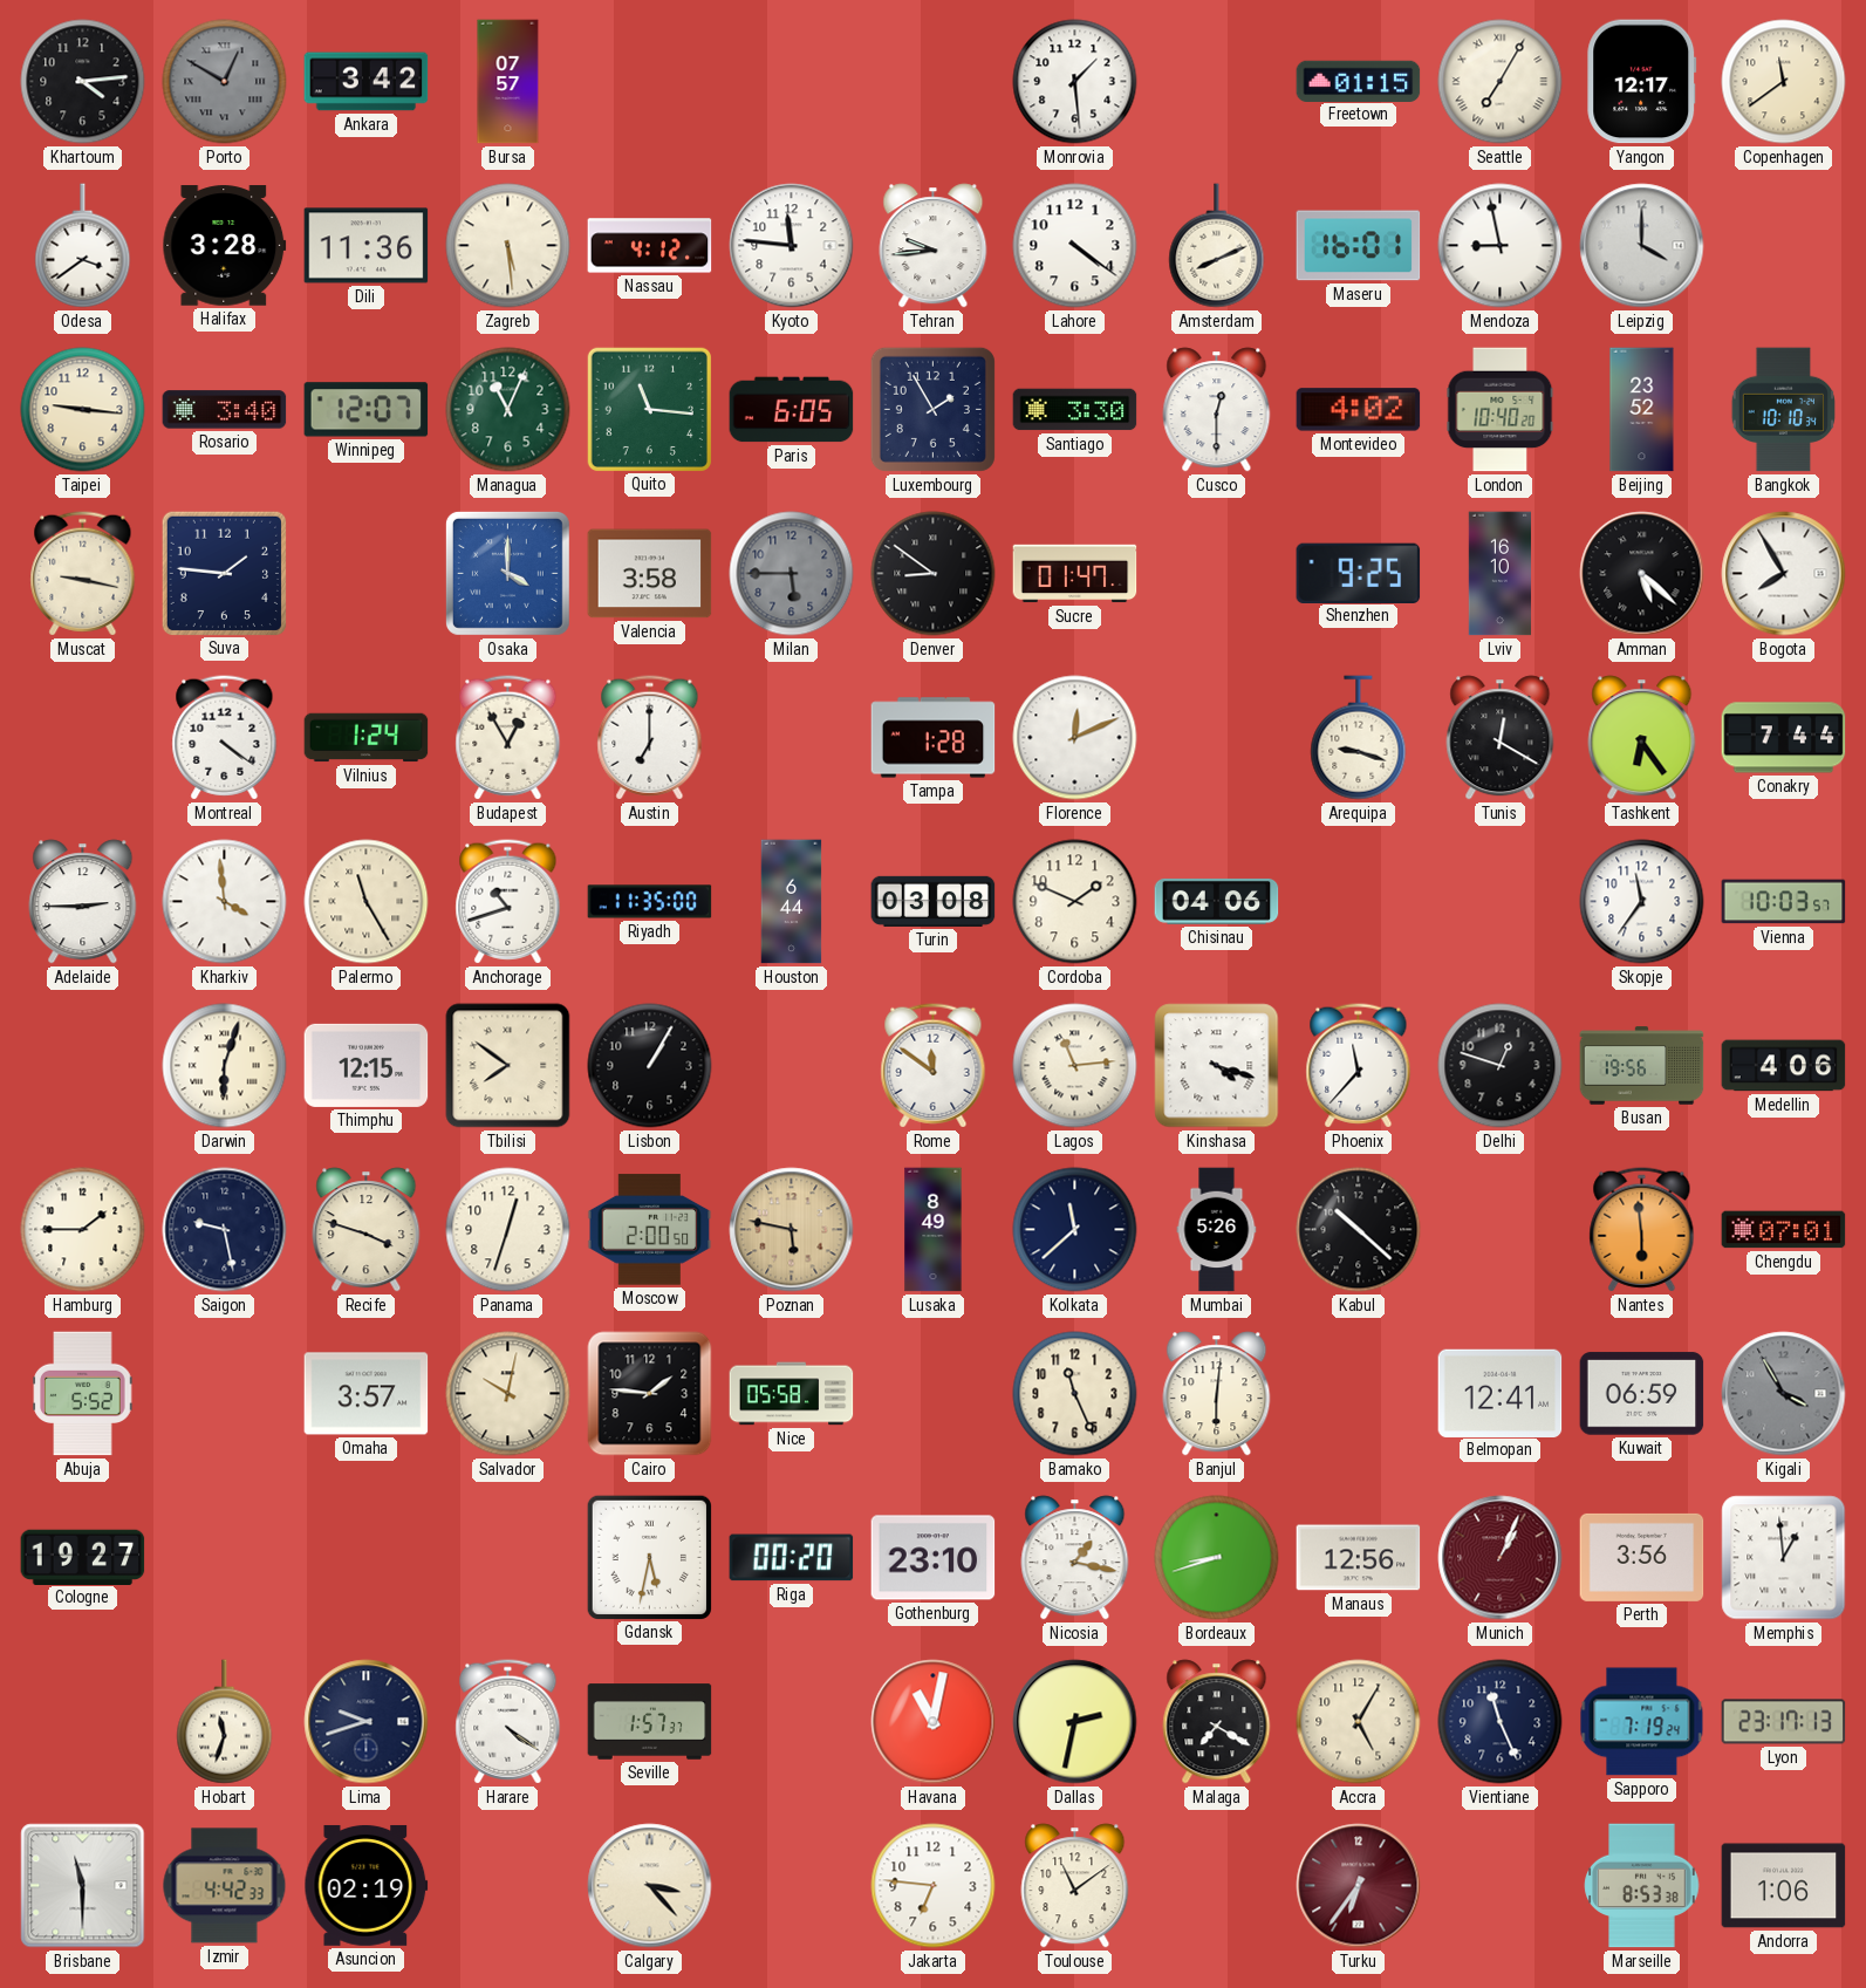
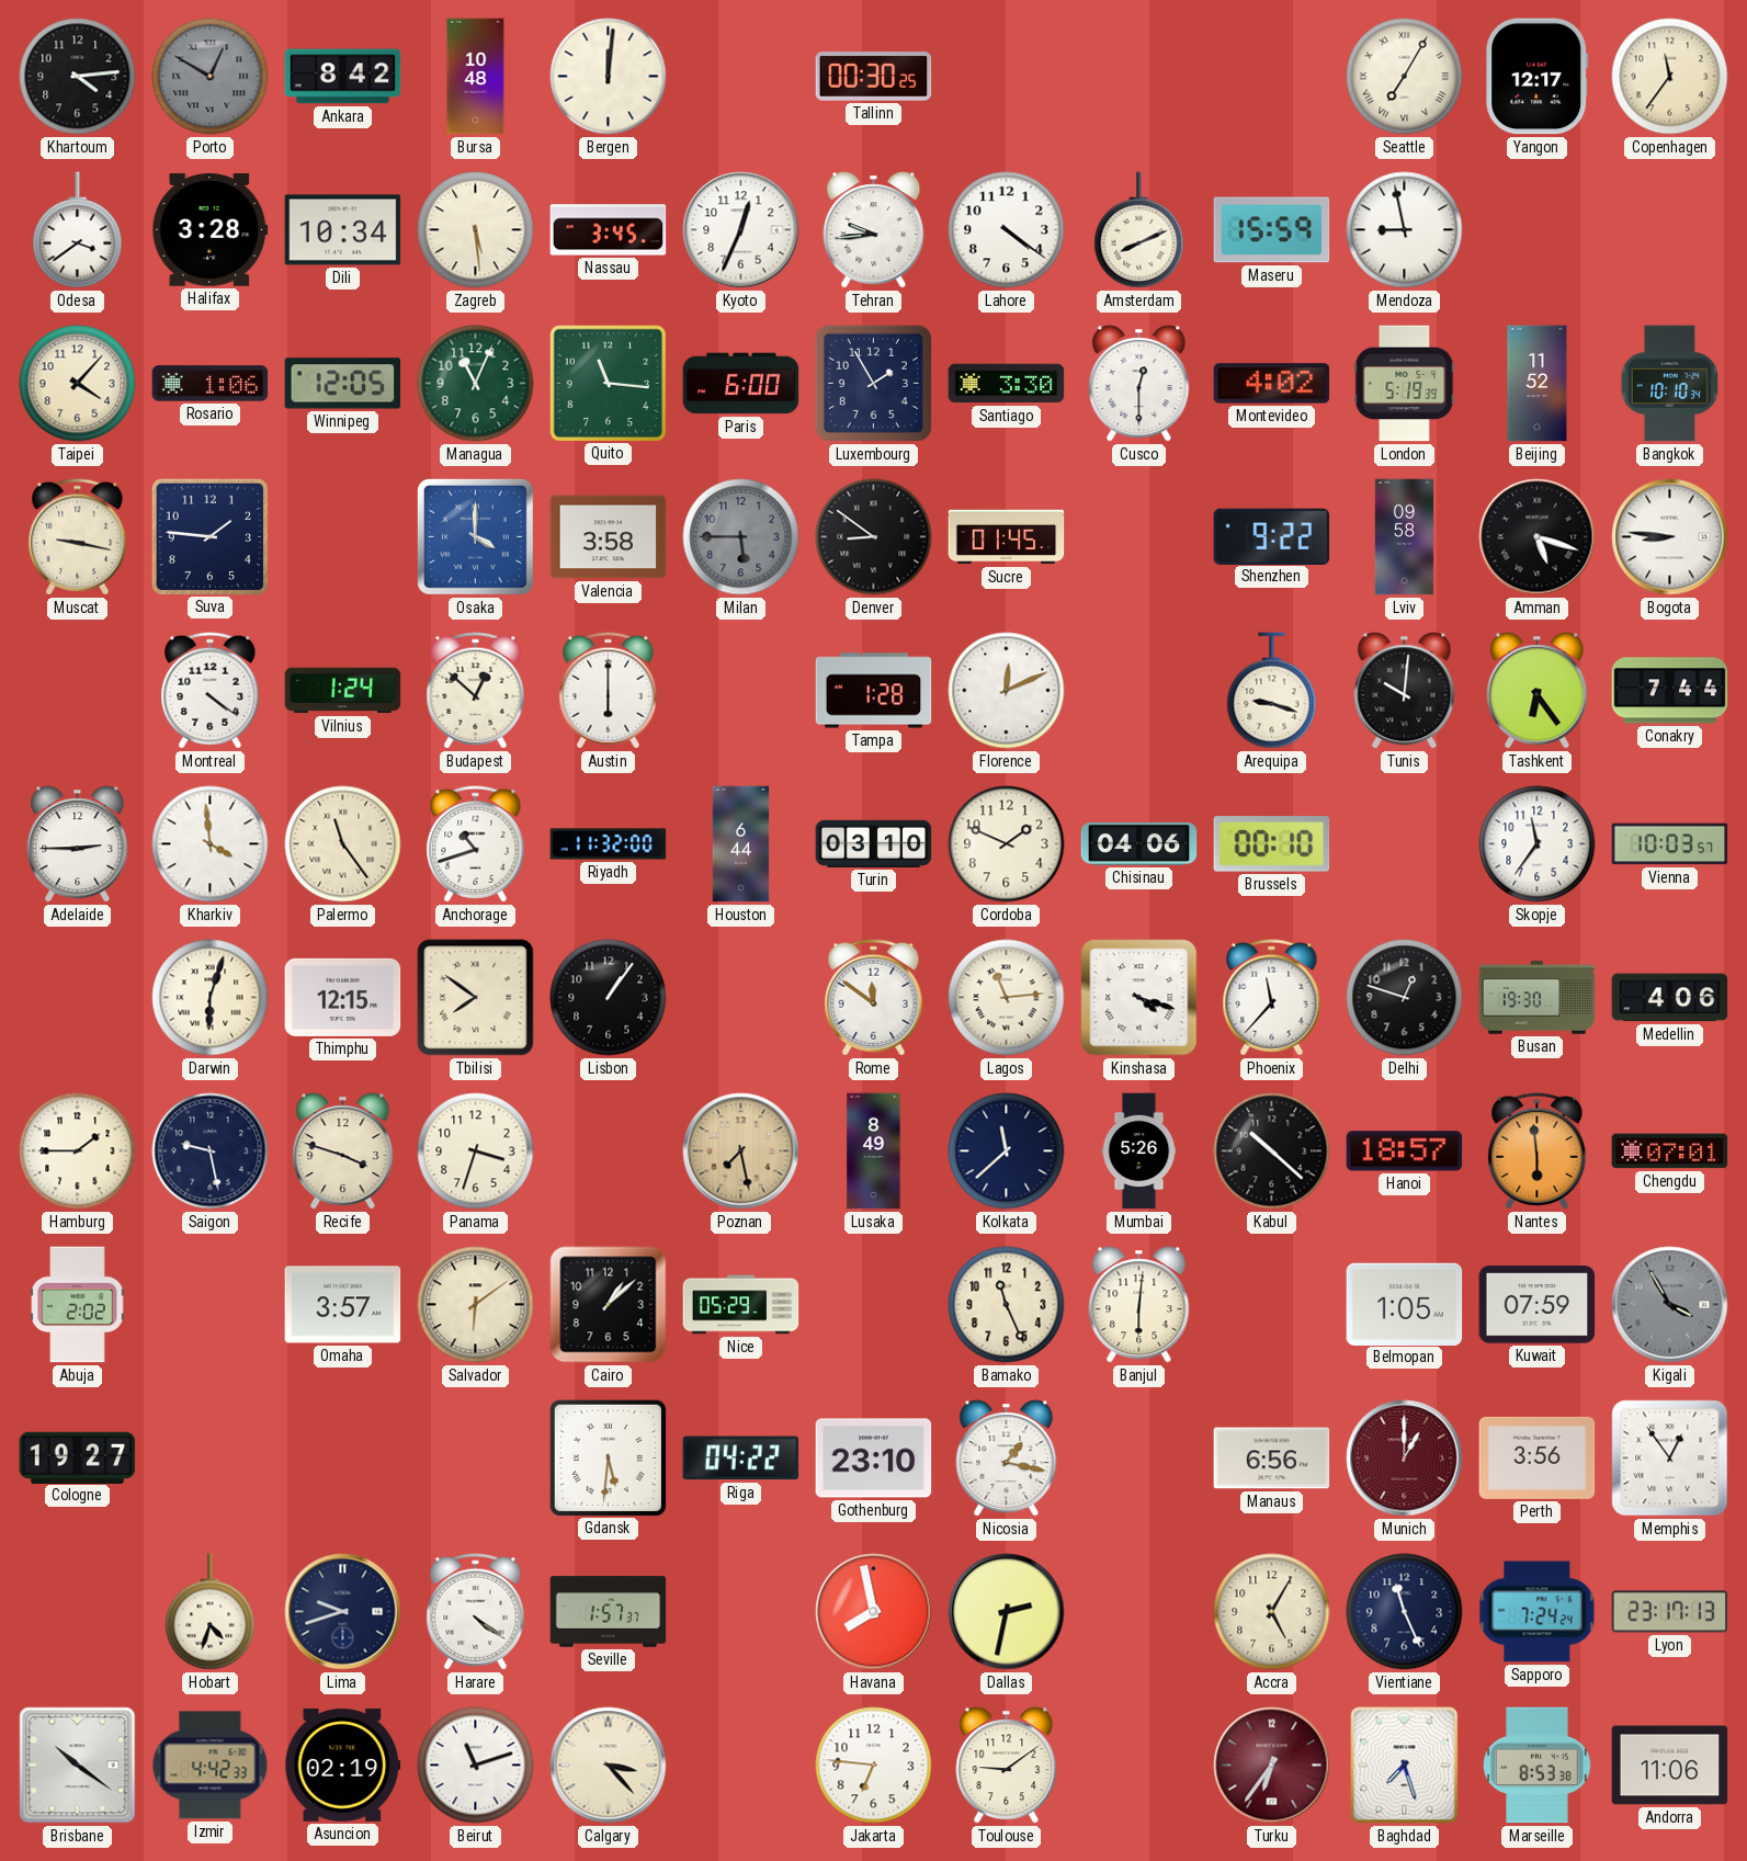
Ankara: 3:42 -> 8:42 (343, 77)
Bursa: 07:57 -> 10:48 (476, 77)
Bergen: none -> 12:01 (609, 77)
Tallinn: none -> 00:30 (874, 77)
Monrovia: 1:29 -> none (1075, 82)
Freetown: 01:15 -> none (1359, 81)
Copenhagen: 11:39 -> 11:36 (1670, 77)
Dili: 11:36 -> 10:34 (343, 230)
Nassau: 4:12 -> 3:45 (609, 230)
Kyoto: 11:46 -> 12:34 (741, 230)
Maseru: 16:01 -> 15:59 (1272, 230)
Leipzig: 4:00 -> none (1642, 246)
Taipei: 9:16 -> 4:07 (78, 384)
Rosario: 3:40 -> 1:06 (211, 384)
Winnipeg: 12:07 -> 12:05 (343, 384)
Paris: 6:05 -> 6:00 (741, 384)
London: 10:40 -> 5:19 (1405, 384)
Beijing: 23:52 -> 11:52 (1538, 384)
Sucre: 01:47 -> 01:45 (1007, 537)
Shenzhen: 9:25 -> 9:22 (1272, 536)
Lviv: 16:10 -> 09:58 (1404, 537)
Amman: 5:22 -> 5:18 (1538, 537)
Bogota: 7:55 -> 8:46 (1670, 537)
Budapest: 12:55 -> 12:52 (476, 691)
Austin: 7:00 -> 6:00 (609, 691)
Tunis: 12:20 -> 10:01 (1405, 691)
Palermo: 11:25 -> 11:24 (343, 844)
Riyadh: 11:35 -> 11:32 (609, 844)
Turin: 03:08 -> 03:10 (874, 843)
Brussels: none -> 00:10 (1272, 844)
Lisbon: 1:05 -> 1:06 (609, 998)
Busan: 19:56 -> 19:30 (1538, 998)
Panama: 12:33 -> 3:33 (476, 1151)
Moscow: 2:00 -> none (650, 1230)
Poznan: 5:47 -> 7:28 (741, 1151)
Hanoi: none -> 18:57 (1405, 1151)
Abuja: 5:52 -> 2:02 (78, 1305)
Salvador: 10:02 -> 6:09 (476, 1305)
Cairo: 1:46 -> 1:08 (609, 1305)
Nice: 05:58 -> 05:29 (741, 1305)
Belmopan: 12:41 -> 1:05 (1405, 1304)
Kuwait: 06:59 -> 07:59 (1538, 1305)
Gdansk: 5:32 -> 5:31 (608, 1457)
Riga: 00:20 -> 04:22 (741, 1459)
Bordeaux: 8:42 -> none (1217, 1558)
Manaus: 12:56 -> 6:56 (1272, 1459)
Munich: 1:04 -> 1:00 (1405, 1459)
Memphis: 12:59 -> 12:54 (1670, 1459)
Hobart: 11:33 -> 4:33 (211, 1612)
Havana: 11:02 -> 7:58 (874, 1612)
Malaga: 7:20 -> none (1217, 1722)
Sapporo: 7:19 -> 7:24 (1538, 1612)
Brisbane: 11:30 -> 10:21 (78, 1766)
Beirut: none -> 11:12 (476, 1766)
Toulouse: 11:09 -> 9:09 (1007, 1766)
Baghdad: none -> 7:27 (1405, 1766)
Andorra: 1:06 -> 11:06 (1670, 1766)
